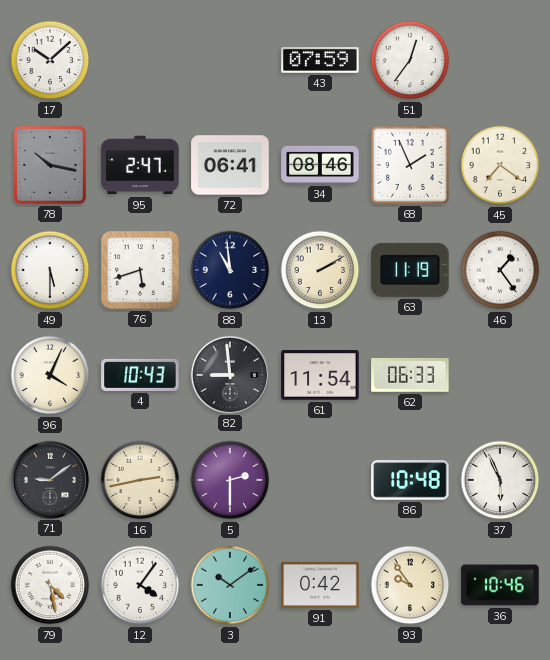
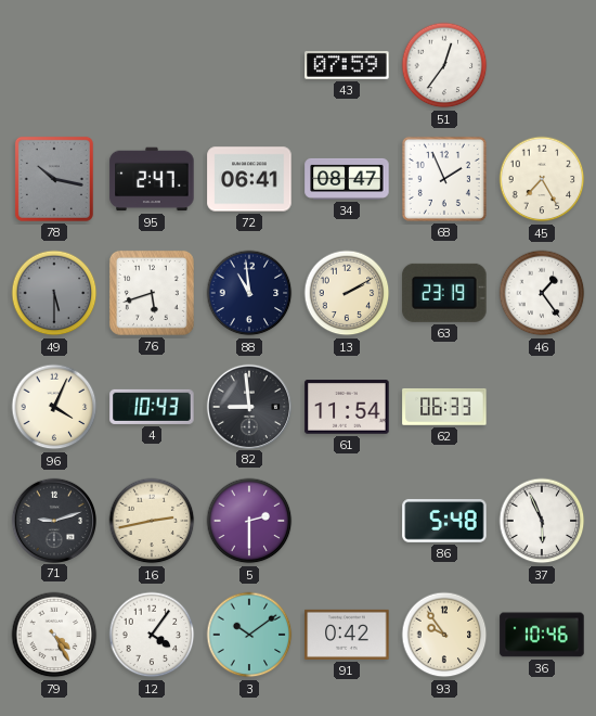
17: 10:08 -> none (50, 60)
34: 08:46 -> 08:47 (347, 179)
45: 7:21 -> 7:25 (542, 179)
49 dial: white -> grey (54, 293)
63: 11:19 -> 23:19 (444, 293)
71: 9:09 -> 9:12 (53, 520)
86: 10:48 -> 5:48 (444, 521)
79: 4:28 -> 4:25 (54, 635)
